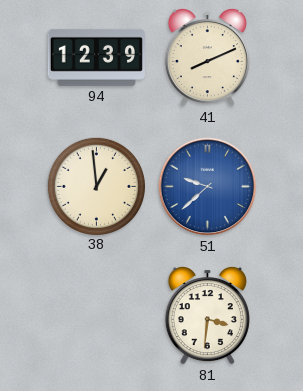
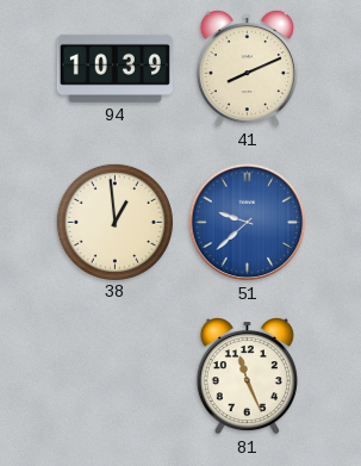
94: 12:39 -> 10:39 (114, 68)
81: 3:31 -> 11:26 (247, 375)
